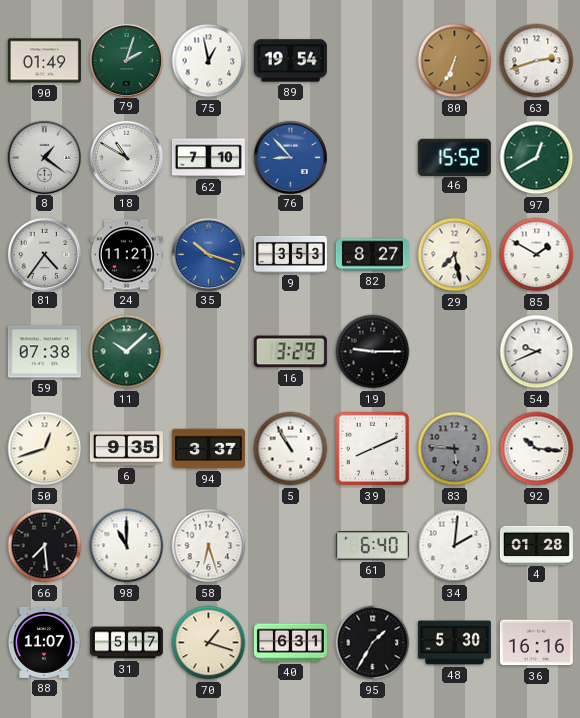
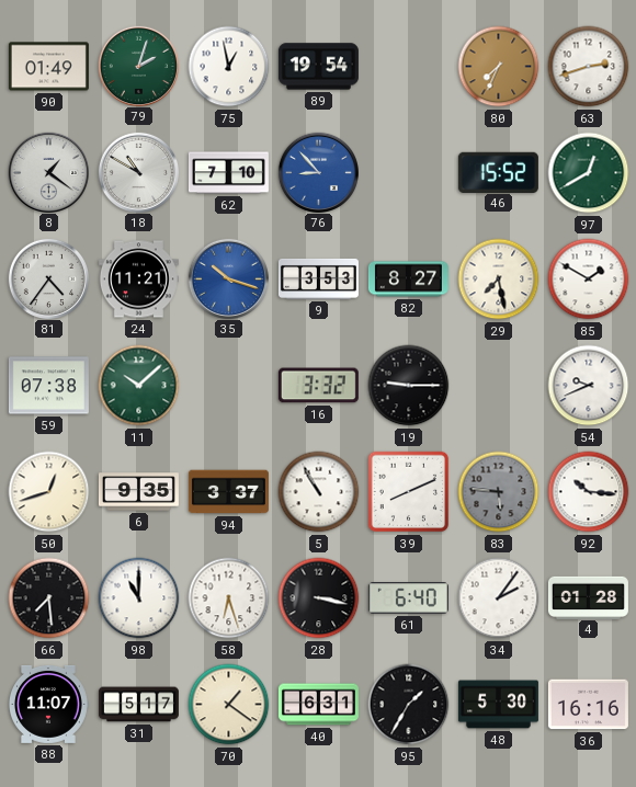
80: 6:34 -> 7:34 (499, 67)
16: 3:29 -> 3:32 (318, 386)
28: none -> 3:17 (319, 598)
34: 2:01 -> 2:06 (499, 598)
70: 1:18 -> 1:21 (229, 705)
